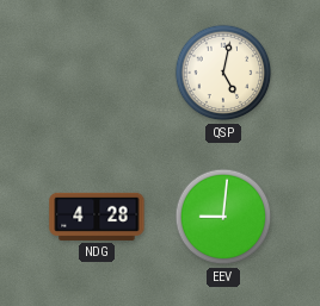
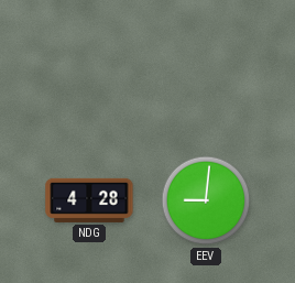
QSP: 5:02 -> none (223, 73)
